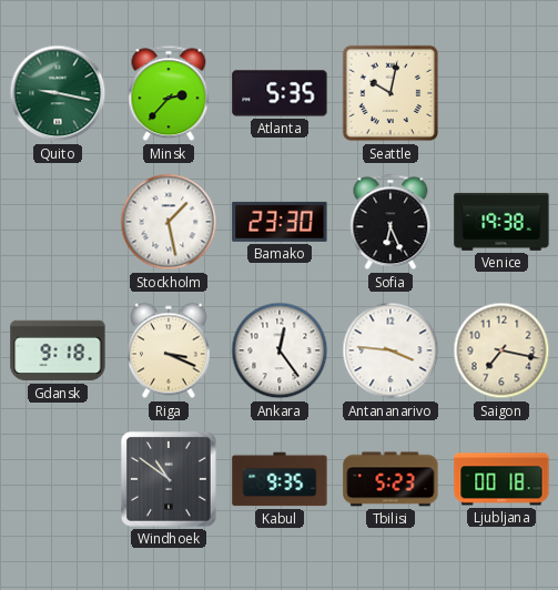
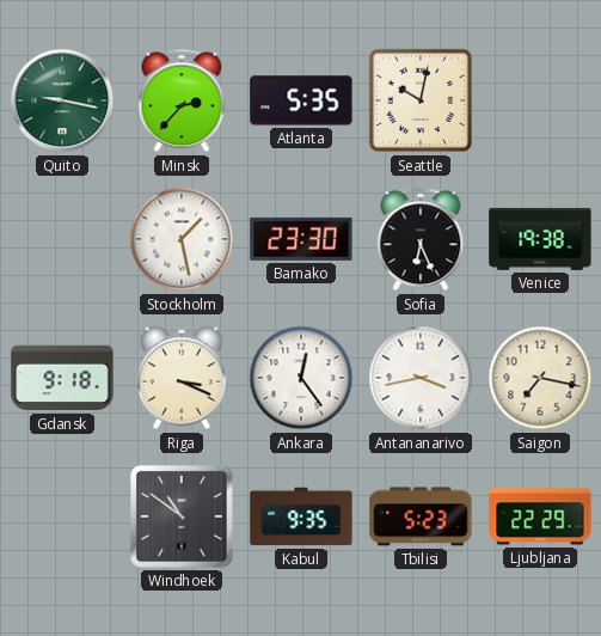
Antananarivo: 3:46 -> 3:43 (421, 378)
Ljubljana: 00:18 -> 22:29 (540, 516)
